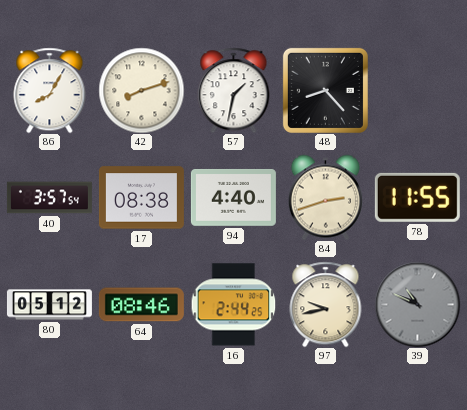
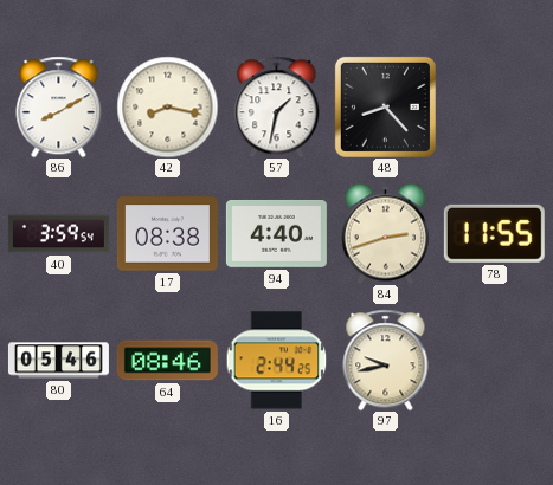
86: 8:05 -> 8:10 (59, 106)
42: 8:12 -> 8:17 (167, 106)
40: 3:57 -> 3:59 (58, 234)
80: 05:12 -> 05:46 (58, 361)
39: 10:49 -> none (417, 304)
